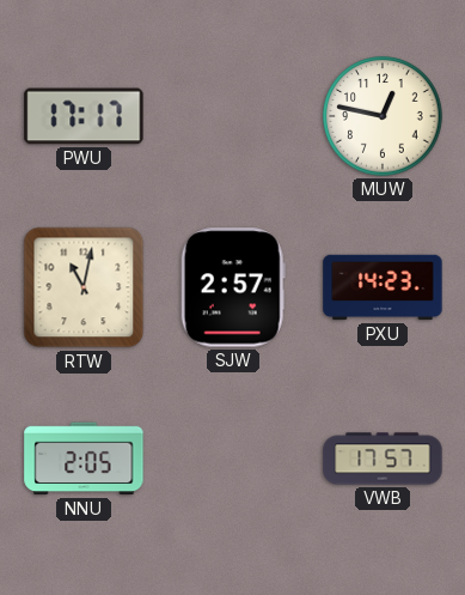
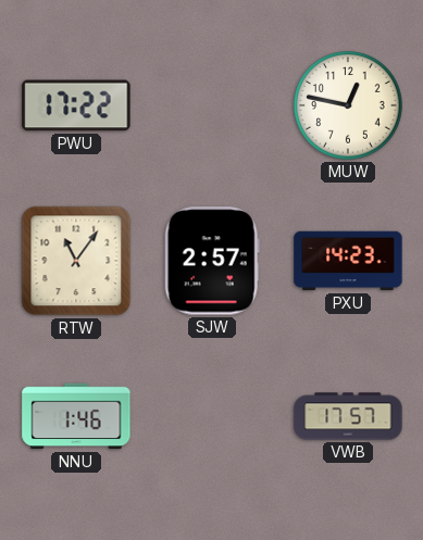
PWU: 17:17 -> 17:22 (76, 105)
RTW: 11:02 -> 11:06 (76, 261)
NNU: 2:05 -> 1:46 (76, 416)
